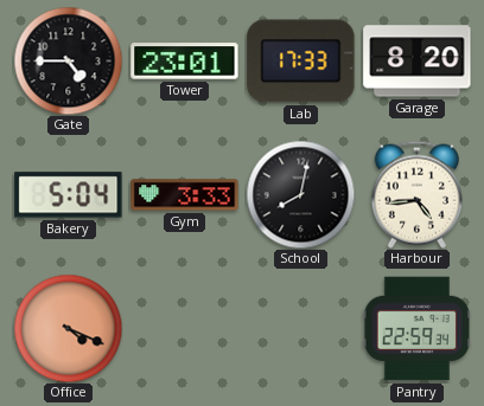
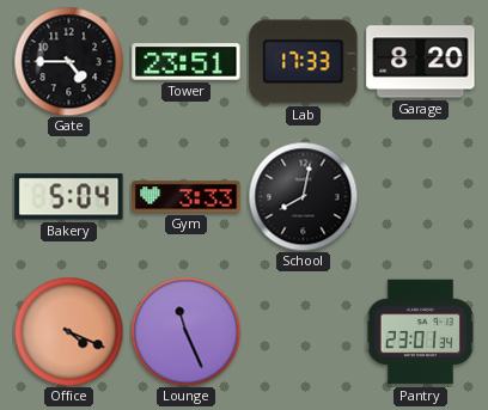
Tower: 23:01 -> 23:51 (187, 62)
Harbour: 4:44 -> none (416, 194)
Lounge: none -> 11:26 (185, 331)
Pantry: 22:59 -> 23:01 (420, 332)
